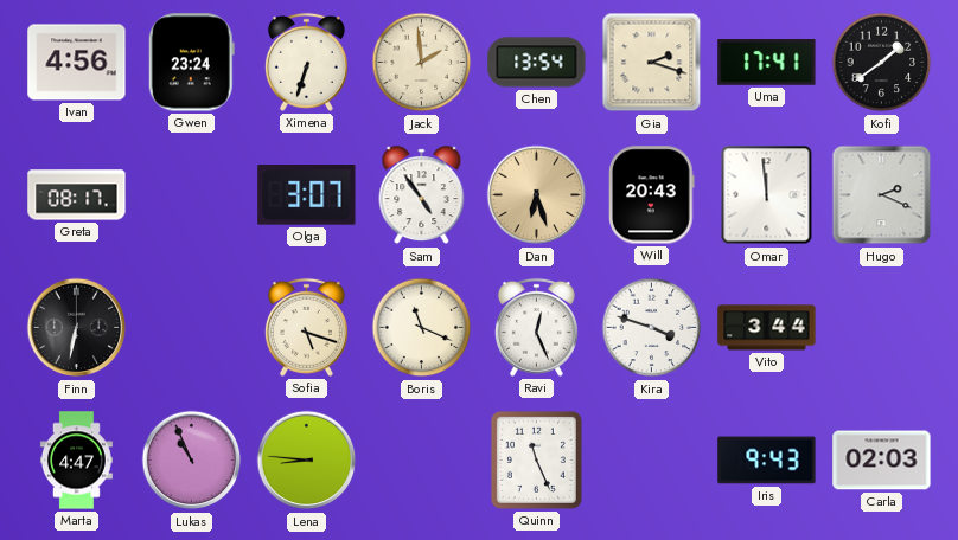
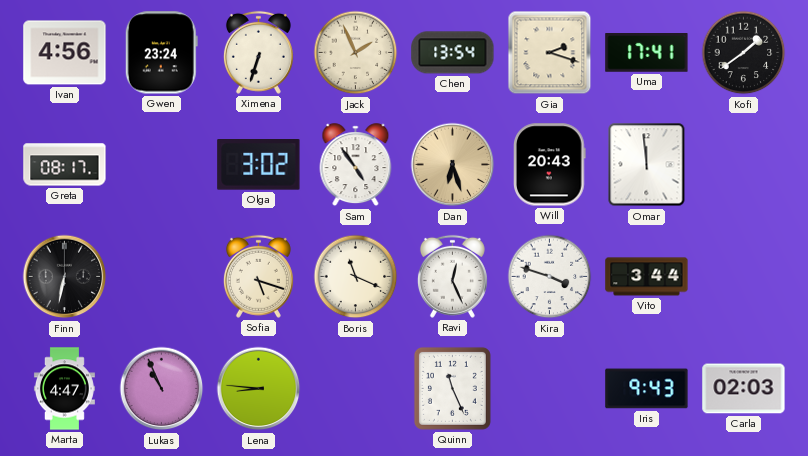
Jack: 1:59 -> 1:56 (356, 53)
Olga: 3:07 -> 3:02 (259, 165)
Hugo: 2:19 -> none (882, 195)
